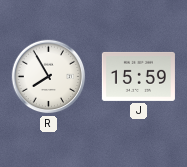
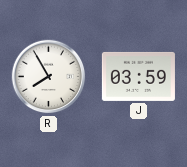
J: 15:59 -> 03:59 (138, 76)
